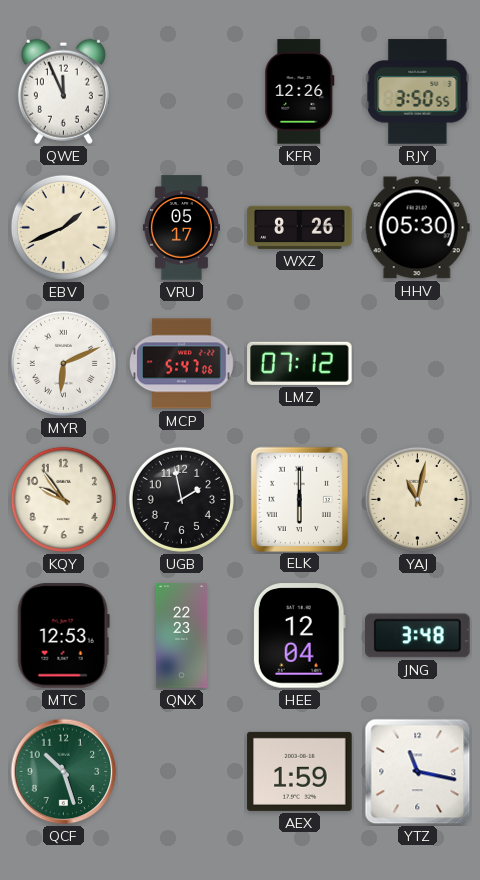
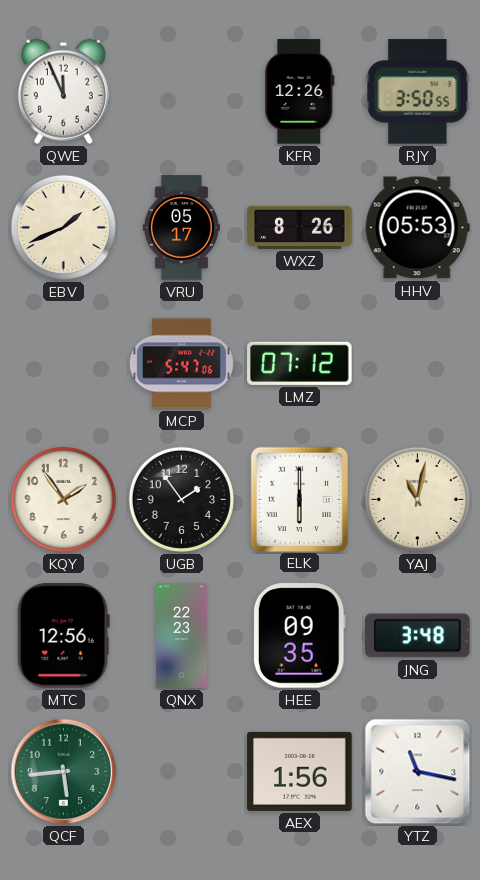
HHV: 05:30 -> 05:53 (417, 228)
MYR: 6:11 -> none (63, 363)
KQY: 9:54 -> 1:54 (63, 499)
UGB: 1:58 -> 1:54 (181, 499)
MTC: 12:53 -> 12:56 (63, 636)
HEE: 12:04 -> 09:35 (299, 636)
QCF: 10:27 -> 5:44 (64, 772)
AEX: 1:59 -> 1:56 (300, 771)
